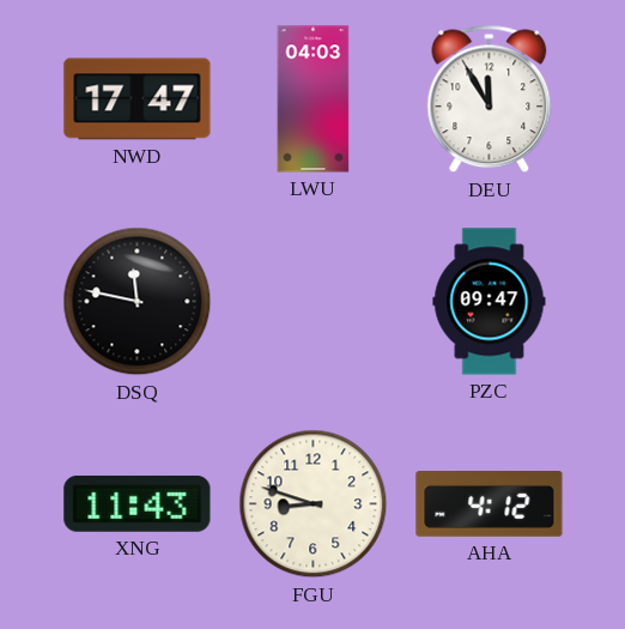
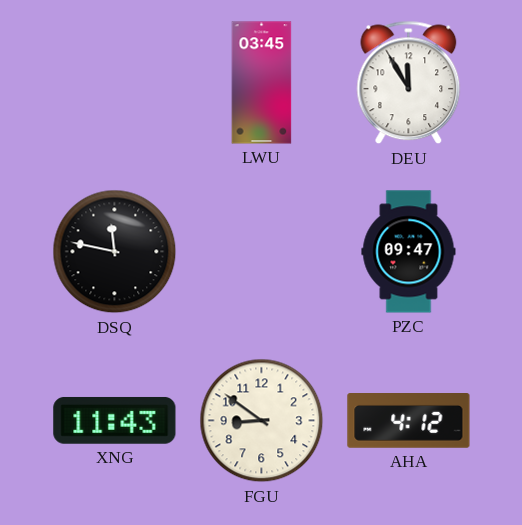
NWD: 17:47 -> none (138, 99)
LWU: 04:03 -> 03:45 (262, 83)
FGU: 8:48 -> 8:51 (262, 421)
